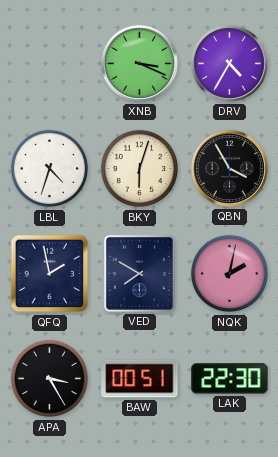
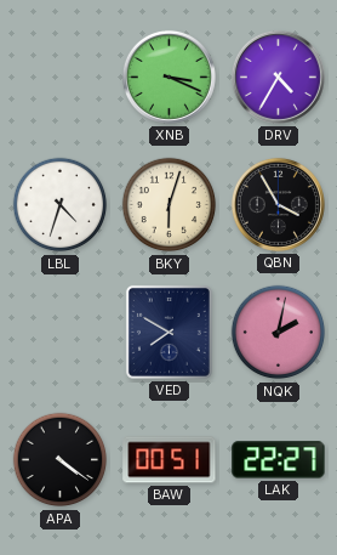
QFQ: 1:58 -> none (50, 274)
APA: 3:25 -> 4:21 (61, 460)
LAK: 22:30 -> 22:27 (279, 460)
